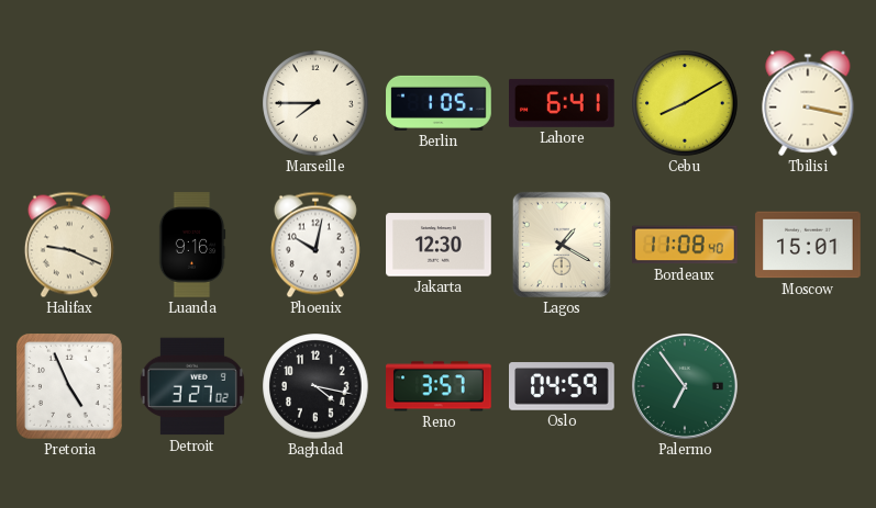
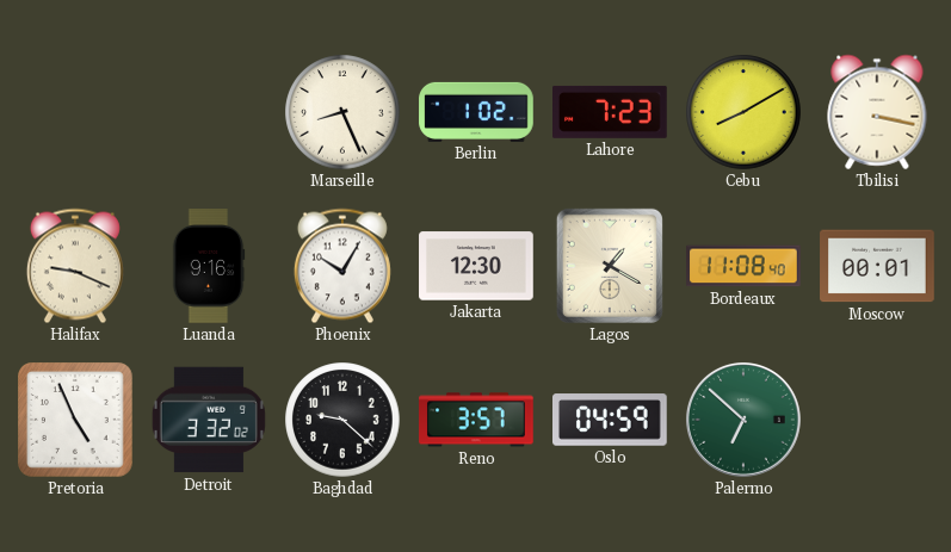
Marseille: 7:45 -> 8:26 (342, 112)
Berlin: 1:05 -> 1:02 (476, 112)
Lahore: 6:41 -> 7:23 (611, 112)
Phoenix: 10:02 -> 10:05 (342, 266)
Moscow: 15:01 -> 00:01 (877, 266)
Detroit: 3:27 -> 3:32 (209, 420)
Baghdad: 4:17 -> 9:22 (342, 420)
Palermo: 6:54 -> 6:52 (743, 420)
